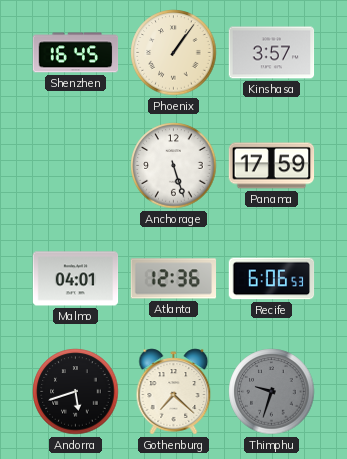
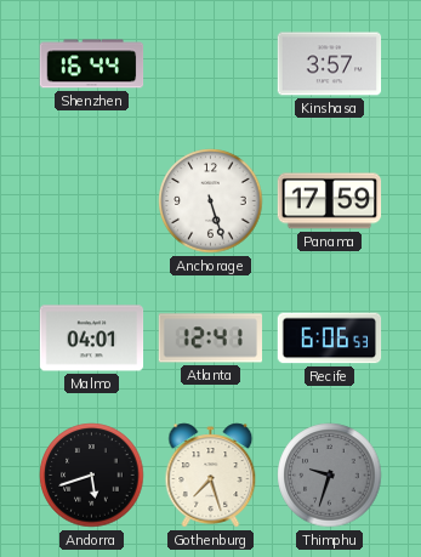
Shenzhen: 16:45 -> 16:44 (92, 64)
Phoenix: 1:06 -> none (174, 53)
Atlanta: 12:36 -> 12:41 (211, 339)
Gothenburg: 7:22 -> 7:27 (211, 476)
